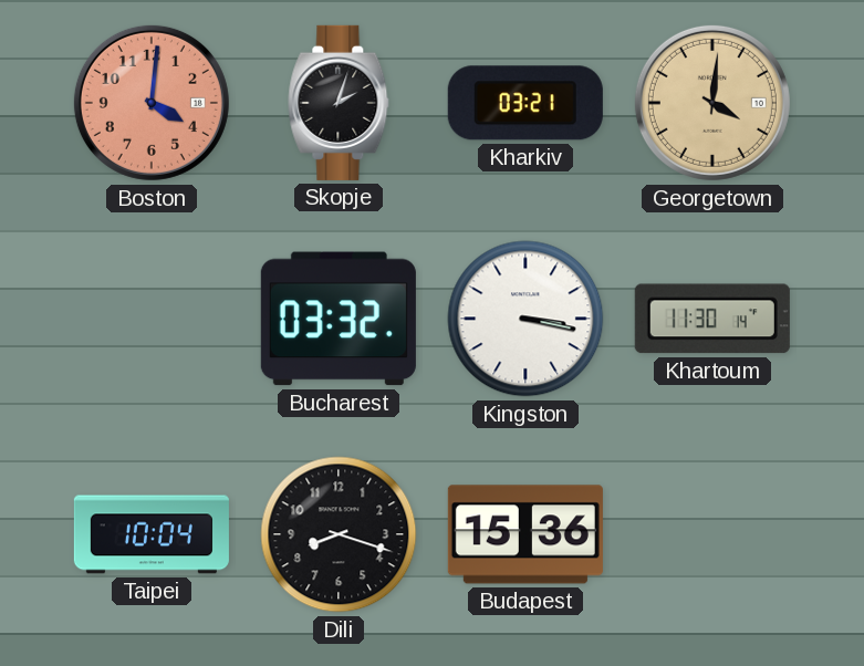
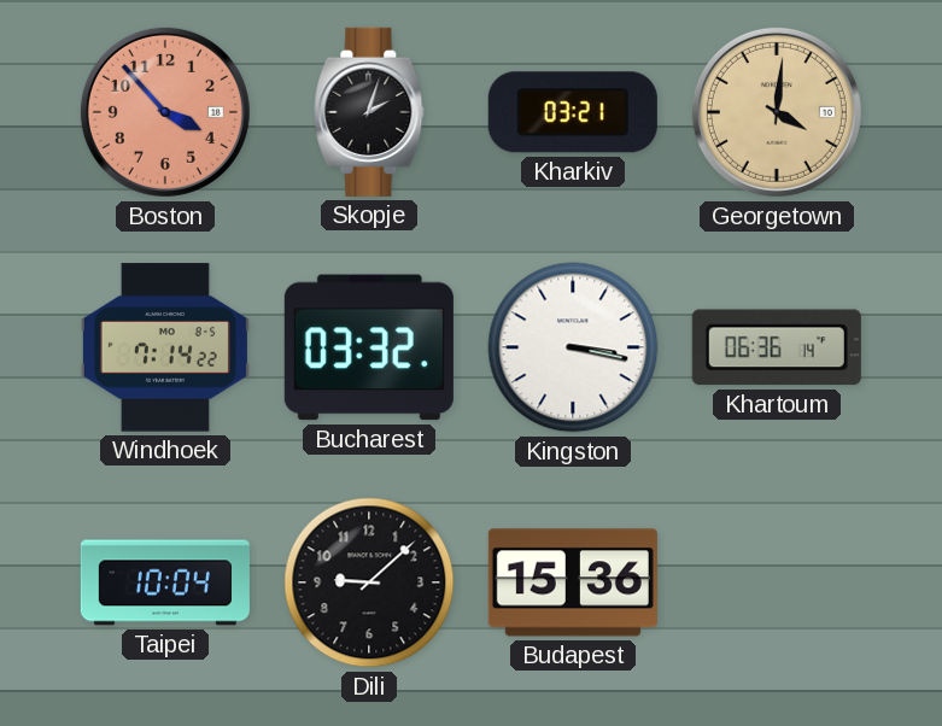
Boston: 4:01 -> 3:53 (165, 112)
Windhoek: none -> 7:14 (165, 347)
Khartoum: 11:30 -> 06:36 (777, 347)
Dili: 8:18 -> 9:08 (369, 582)
